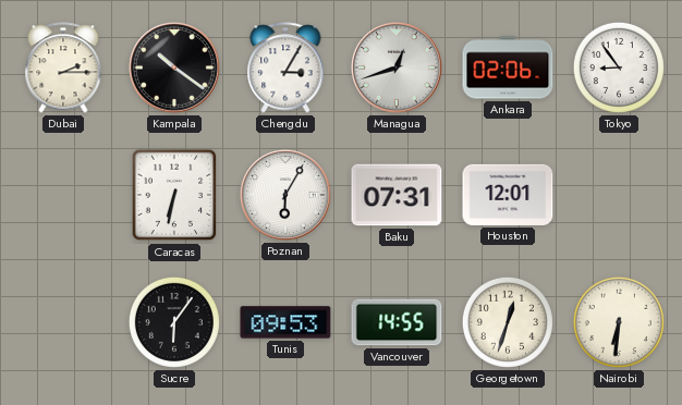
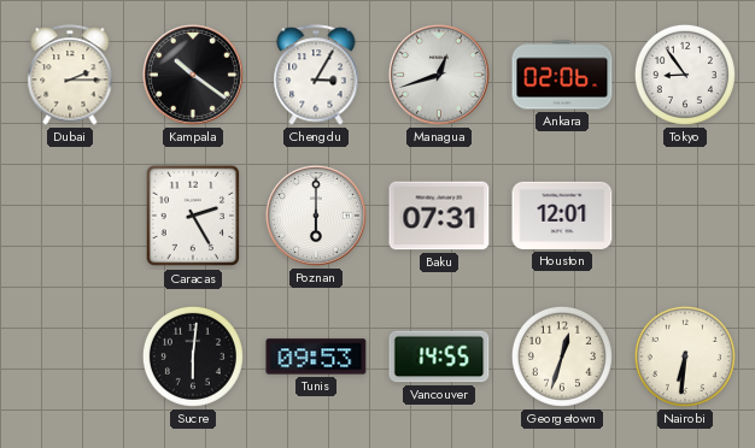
Caracas: 6:32 -> 2:25 (193, 216)
Poznan: 6:05 -> 6:00 (316, 216)
Sucre: 6:06 -> 6:01 (193, 356)
